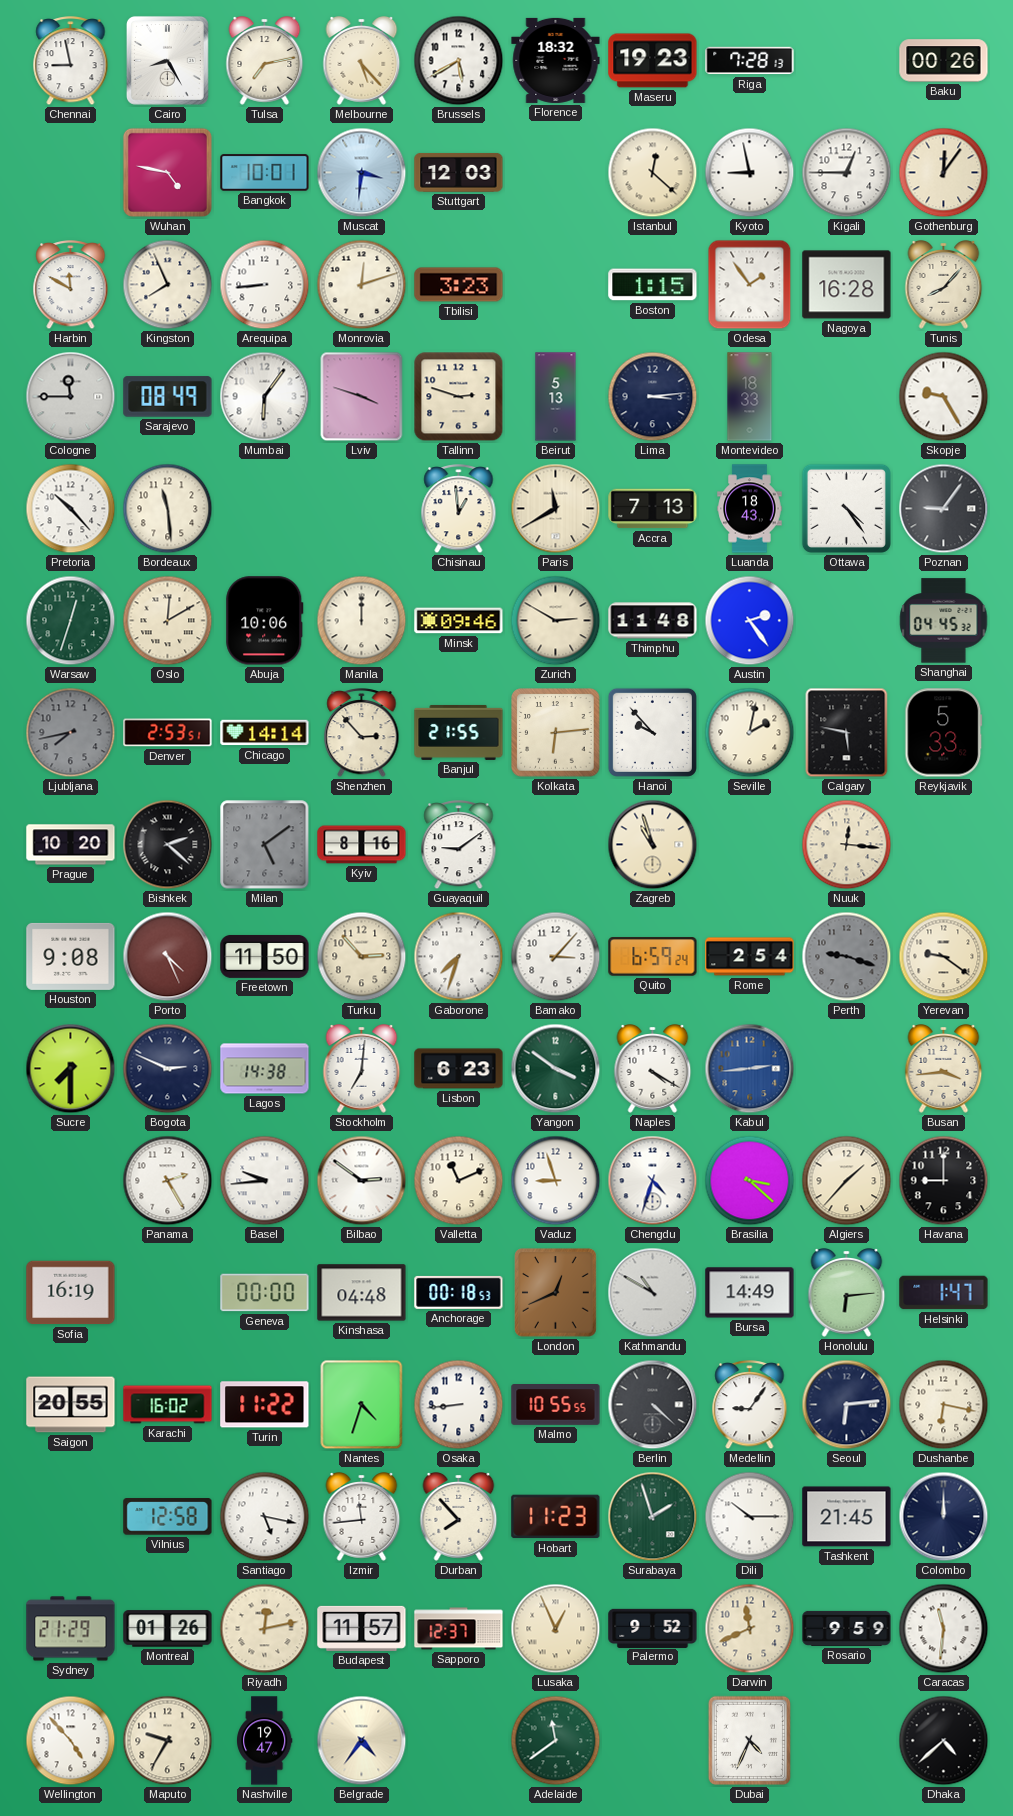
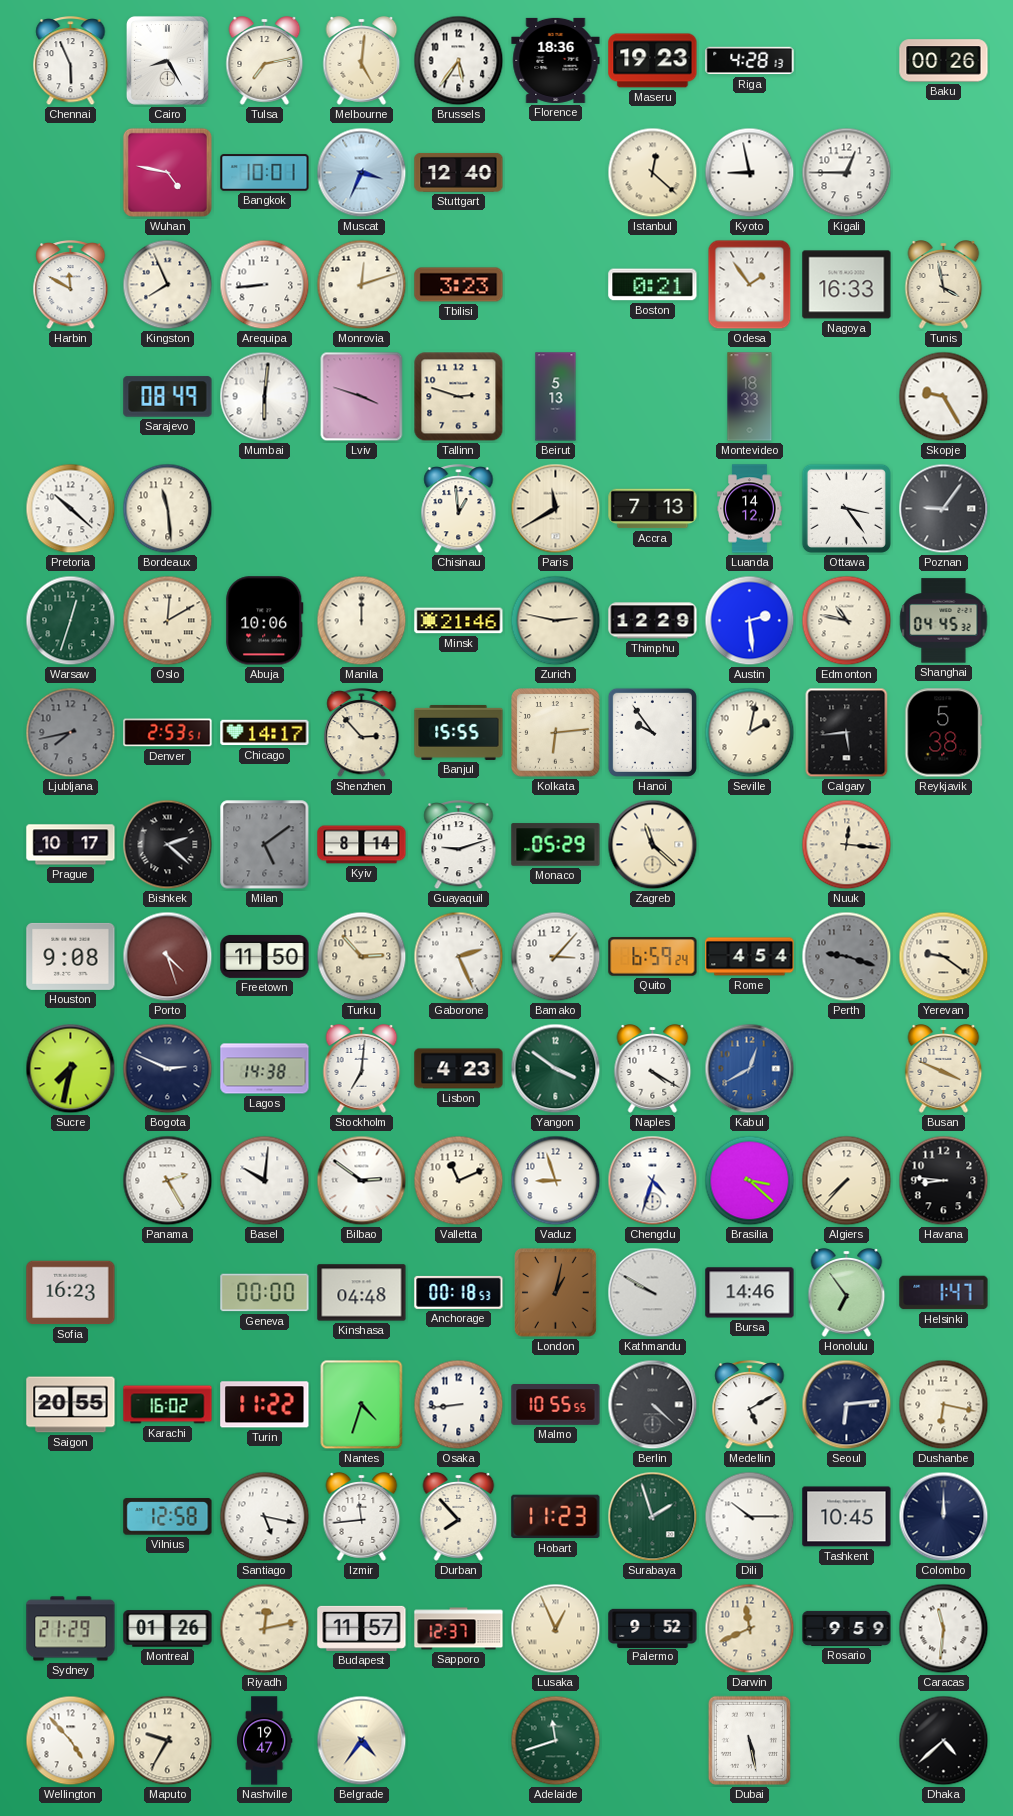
Chennai: 8:58 -> 5:56 (71, 61)
Melbourne: 5:23 -> 5:01 (362, 61)
Brussels: 5:40 -> 5:36 (459, 61)
Florence: 18:32 -> 18:36 (556, 60)
Riga: 7:28 -> 4:28 (750, 61)
Muscat: 3:31 -> 3:34 (362, 173)
Stuttgart: 12:03 -> 12:40 (459, 172)
Gothenburg: 12:06 -> none (944, 173)
Boston: 1:15 -> 0:21 (653, 285)
Nagoya: 16:28 -> 16:33 (847, 285)
Tunis: 8:07 -> 3:58 (944, 285)
Cologne: 11:45 -> none (71, 397)
Mumbai: 6:06 -> 6:01 (265, 397)
Lima: 3:14 -> none (653, 397)
Pretoria: 10:23 -> 10:22 (71, 509)
Luanda: 18:43 -> 14:12 (750, 509)
Ottawa: 4:24 -> 3:24 (846, 508)
Minsk: 09:46 -> 21:46 (459, 621)
Zurich: 2:50 -> 2:47 (556, 621)
Thimphu: 11:48 -> 12:29 (653, 621)
Austin: 2:24 -> 2:29 (750, 621)
Edmonton: none -> 10:47 (847, 621)
Chicago: 14:14 -> 14:17 (265, 733)
Banjul: 21:55 -> 15:55 (459, 732)
Hanoi: 9:53 -> 9:54 (652, 732)
Calgary: 5:47 -> 5:44 (847, 733)
Reykjavik: 5:33 -> 5:38 (944, 733)
Prague: 10:20 -> 10:17 (71, 845)
Kyiv: 8:16 -> 8:14 (362, 845)
Guayaquil: 9:09 -> 9:12 (459, 845)
Monaco: none -> 05:29 (556, 845)
Zagreb: 10:57 -> 11:22 (653, 845)
Porto: 4:26 -> 4:27 (168, 957)
Gaborone: 7:33 -> 2:26 (459, 957)
Rome: 2:54 -> 4:54 (750, 957)
Sucre: 7:30 -> 7:32 (71, 1069)
Lisbon: 6:23 -> 4:23 (459, 1069)
Kabul: 2:44 -> 12:40 (750, 1069)
Busan: 3:44 -> 3:49 (944, 1069)
Basel: 9:44 -> 10:01 (265, 1181)
Algiers: 1:37 -> 7:37 (847, 1181)
Havana: 9:00 -> 8:46 (944, 1181)
Sofia: 16:19 -> 16:23 (71, 1293)
London: 12:41 -> 1:02 (556, 1293)
Kathmandu: 10:50 -> 9:50 (653, 1293)
Bursa: 14:49 -> 14:46 (750, 1293)
Honolulu: 6:14 -> 6:54 (847, 1293)
Medellin: 9:06 -> 5:10 (750, 1405)
Tashkent: 21:45 -> 10:45 (847, 1517)
Adelaide: 11:39 -> 11:42 (556, 1741)
Dubai: 4:34 -> 5:28 (749, 1740)
